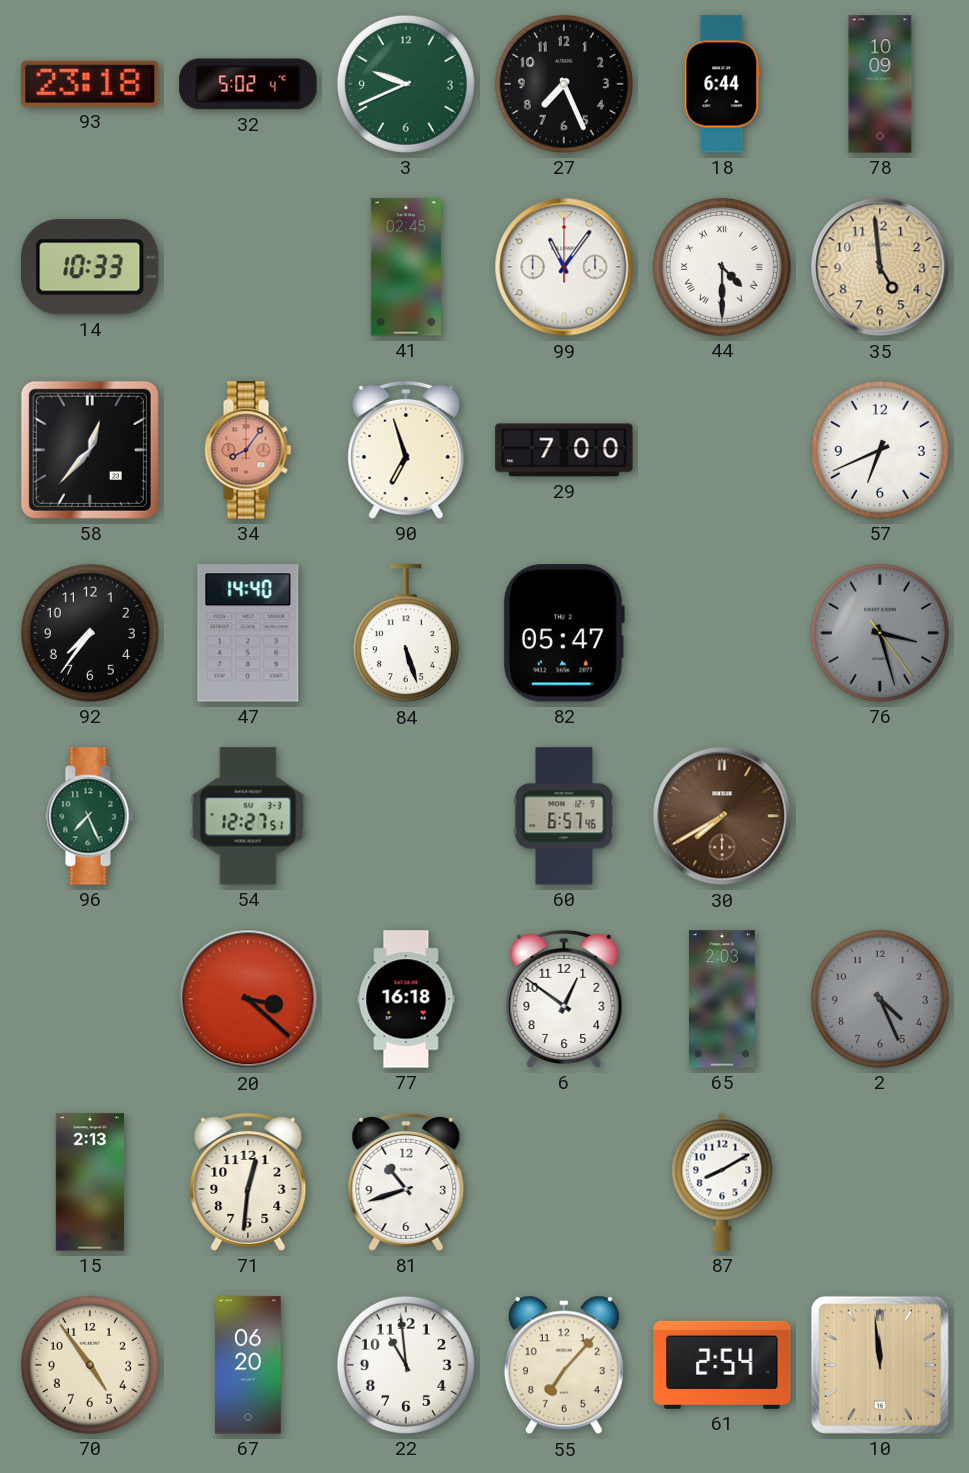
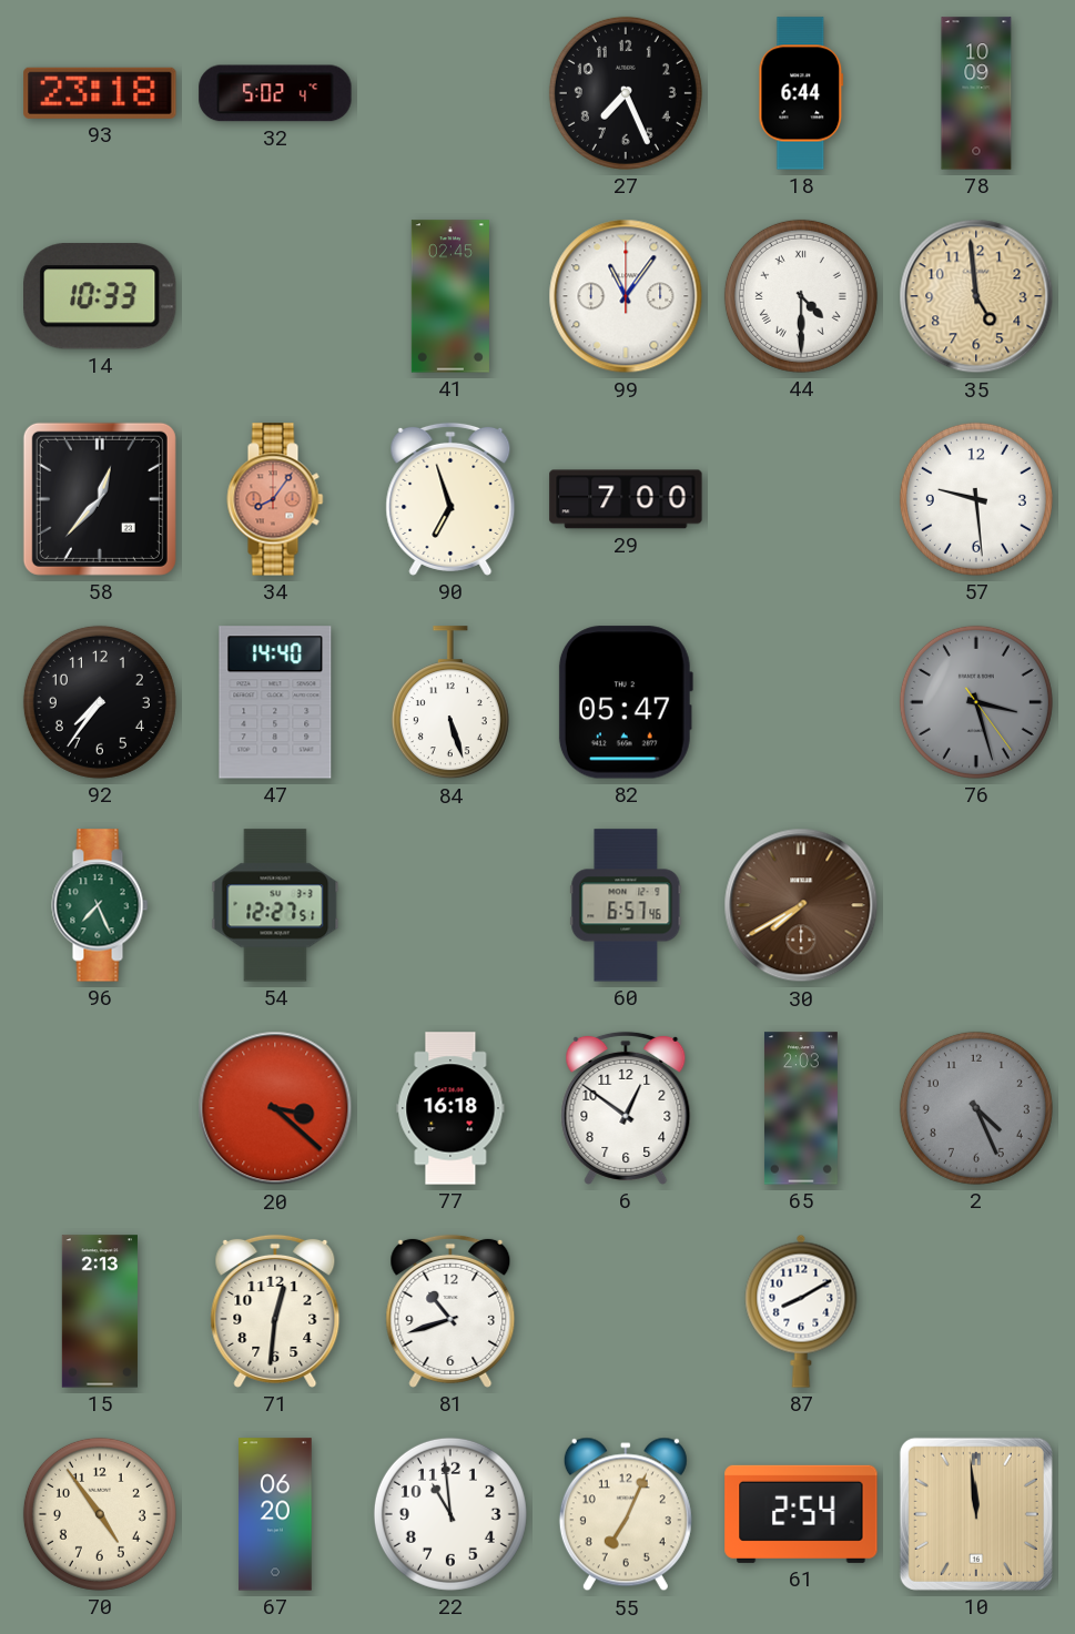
3: 9:41 -> none (406, 84)
57: 6:41 -> 9:29 (976, 499)
55: 7:07 -> 7:04 (626, 1514)
